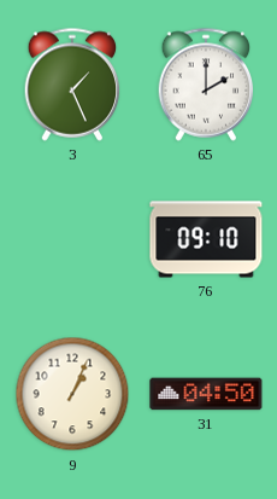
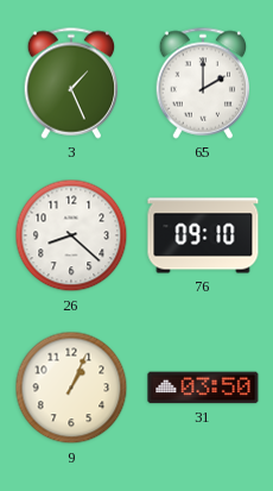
26: none -> 8:22 (71, 235)
31: 04:50 -> 03:50 (203, 388)
